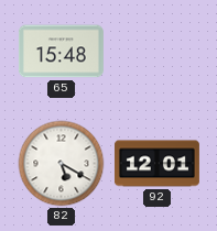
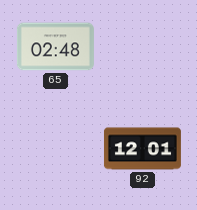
65: 15:48 -> 02:48 (55, 47)
82: 5:20 -> none (62, 164)
